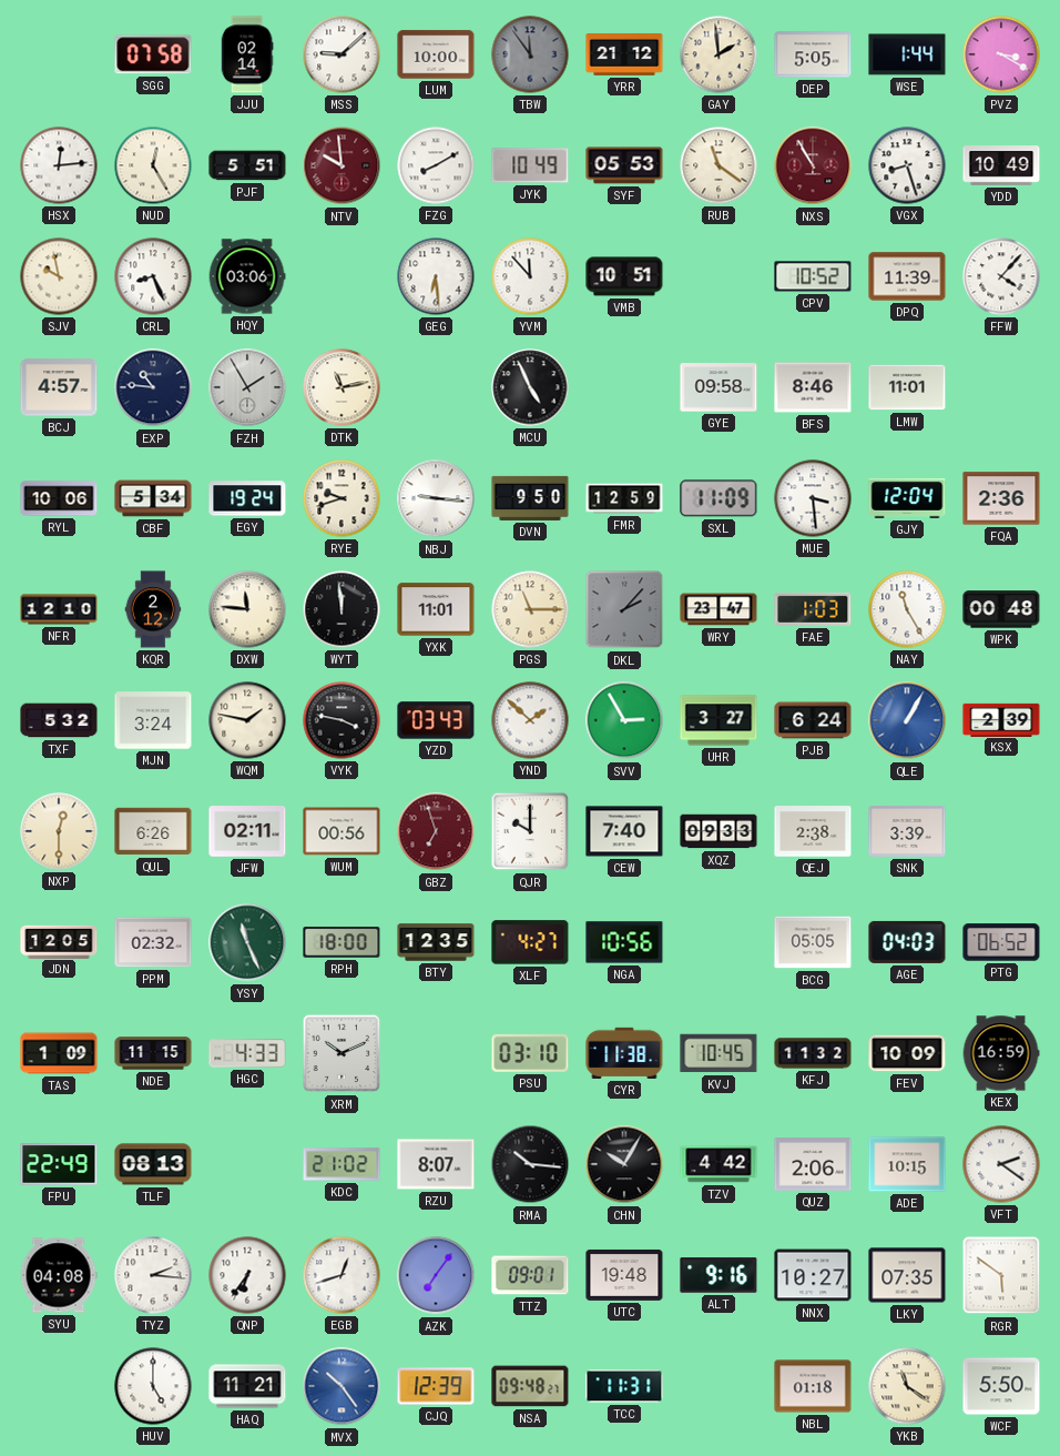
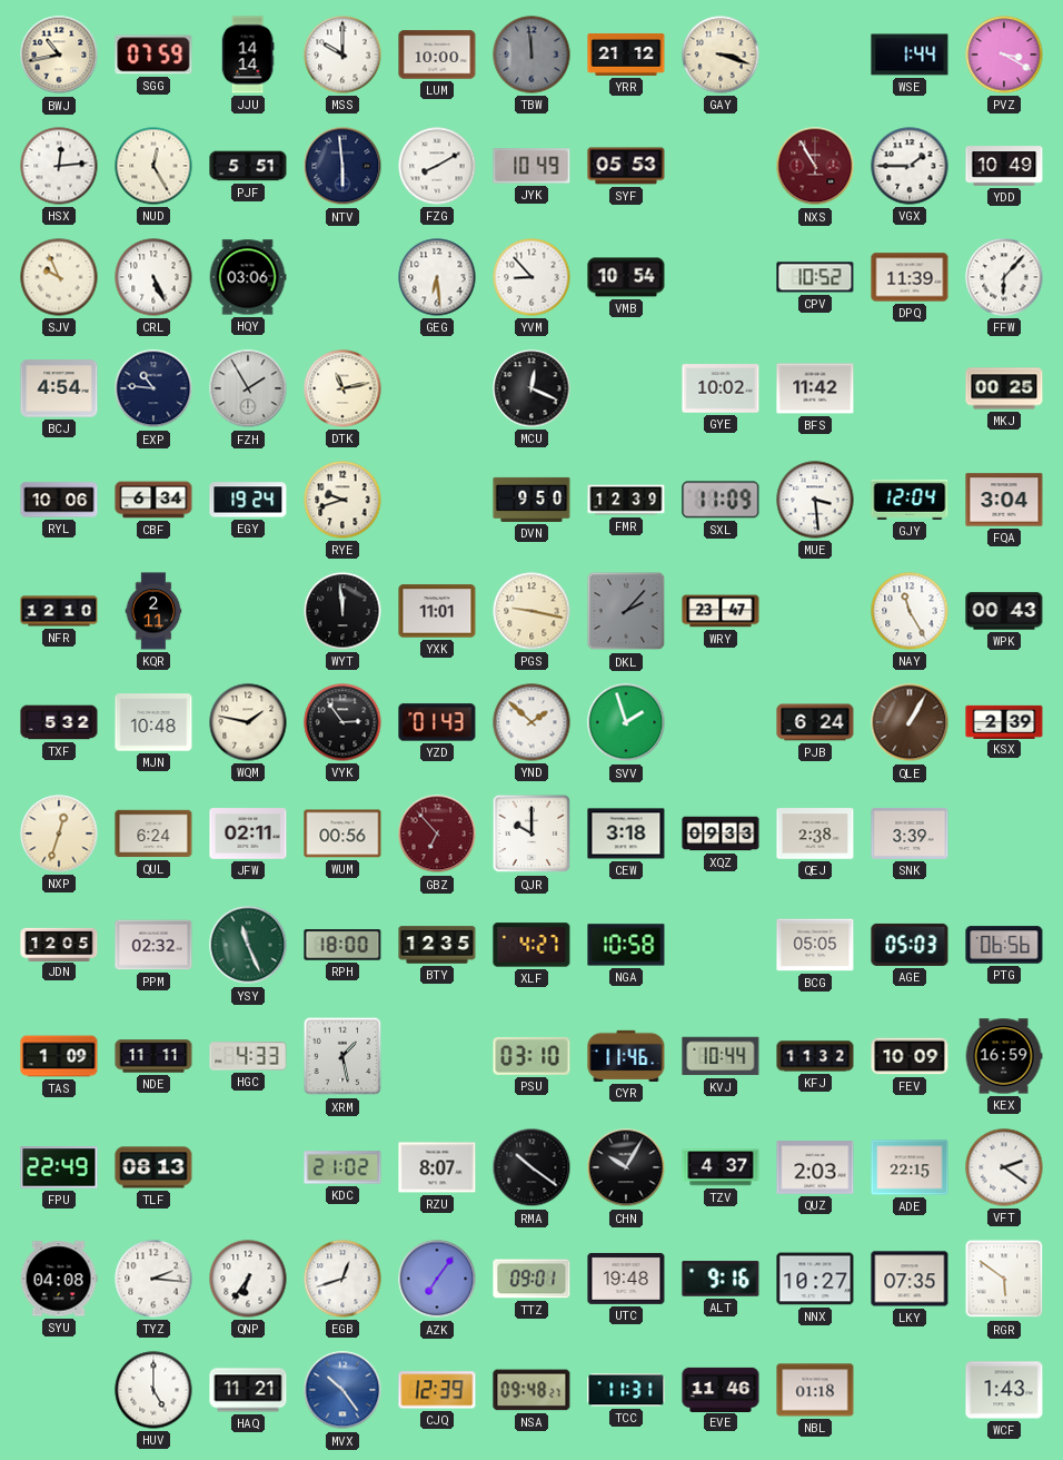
BWJ: none -> 10:43 (59, 55)
SGG: 07:58 -> 07:59 (153, 55)
JJU: 02:14 -> 14:14 (248, 55)
MSS: 9:08 -> 10:00 (342, 55)
TBW: 11:54 -> 11:59 (531, 55)
GAY: 1:59 -> 3:18 (721, 55)
DEP: 5:05 -> none (813, 54)
NTV: 9:59 -> 5:59 (342, 166)
NTV dial: burgundy -> navy (342, 166)
RUB: 11:21 -> none (718, 165)
VGX: 8:27 -> 1:45 (910, 166)
SJV: 9:58 -> 9:56 (59, 277)
CRL: 8:26 -> 5:26 (153, 277)
YVM: 11:53 -> 8:53 (531, 277)
VMB: 10:51 -> 10:54 (626, 277)
FFW: 4:07 -> 6:07 (1004, 277)
BCJ: 4:57 -> 4:54 (59, 388)
MCU: 4:56 -> 12:19 (531, 388)
GYE: 09:58 -> 10:02 (721, 388)
BFS: 8:46 -> 11:42 (815, 388)
LMW: 11:01 -> none (907, 387)
MKJ: none -> 00:25 (1004, 388)
CBF: 5:34 -> 6:34 (153, 500)
NBJ: 9:16 -> none (436, 498)
FMR: 12:59 -> 12:39 (626, 500)
FQA: 2:36 -> 3:04 (1004, 500)
KQR: 2:12 -> 2:11 (153, 611)
DXW: 11:46 -> none (247, 609)
PGS: 11:15 -> 9:17 (531, 611)
FAE: 1:03 -> none (813, 609)
WPK: 00:48 -> 00:43 (1004, 611)
MJN: 3:24 -> 10:48 (153, 722)
VYK: 3:47 -> 2:54 (342, 722)
YZD: 03:43 -> 01:43 (437, 722)
SVV: 2:55 -> 1:57 (626, 722)
UHR: 3:27 -> none (718, 720)
QLE dial: blue -> brown (910, 722)
NXP: 12:30 -> 12:33 (59, 833)
QUL: 6:26 -> 6:24 (153, 833)
GBZ: 6:57 -> 6:53 (437, 833)
CEW: 7:40 -> 3:18 (626, 833)
NGA: 10:56 -> 10:58 (626, 945)
AGE: 04:03 -> 05:03 (910, 945)
PTG: 06:52 -> 06:56 (1004, 945)
NDE: 11:15 -> 11:11 (153, 1056)
XRM: 10:11 -> 1:28 (342, 1056)
CYR: 11:38 -> 11:46 (626, 1056)
KVJ: 10:45 -> 10:44 (721, 1056)
RMA: 10:16 -> 10:21 (531, 1167)
TZV: 4:42 -> 4:37 (721, 1167)
QUZ: 2:06 -> 2:03 (815, 1167)
ADE: 10:15 -> 22:15 (910, 1167)
EVE: none -> 11:46 (721, 1389)
YKB: 11:21 -> none (907, 1386)
WCF: 5:50 -> 1:43 (1004, 1390)
